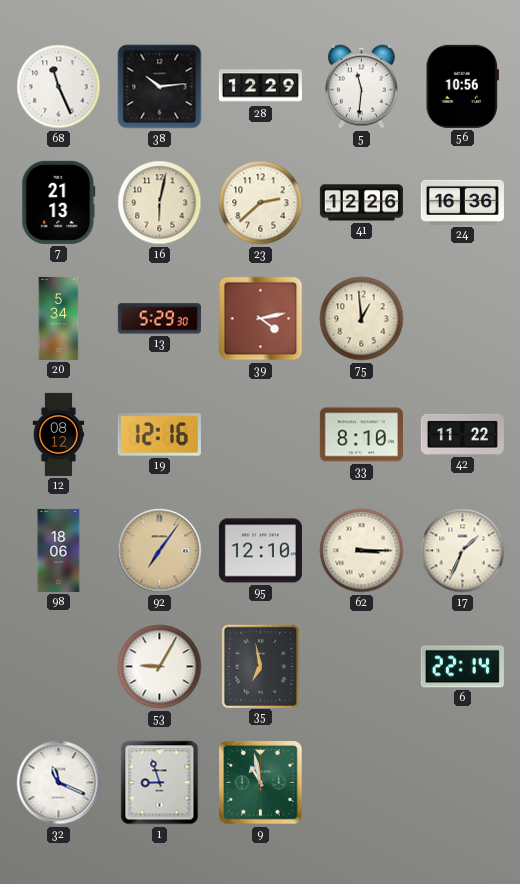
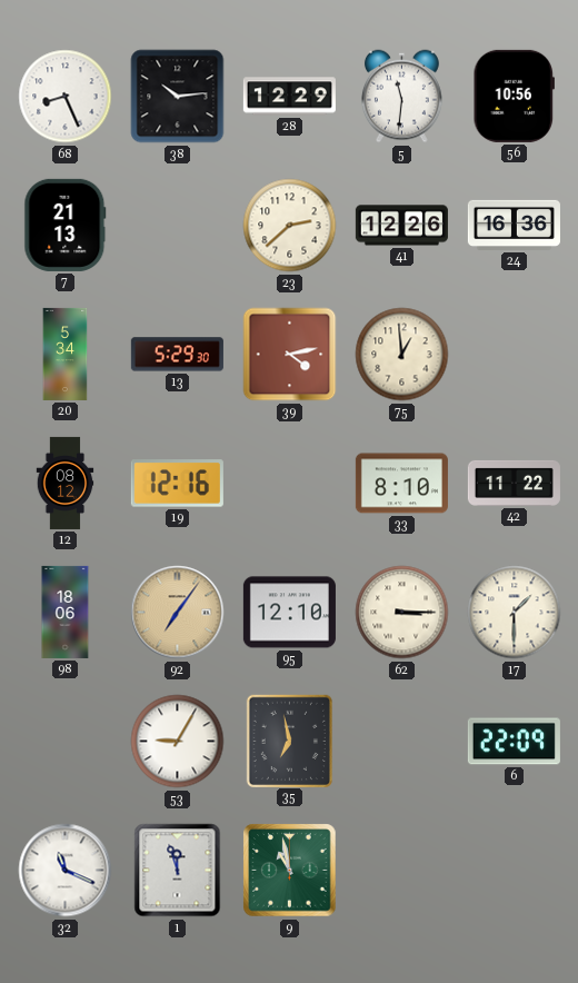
68: 11:26 -> 8:26 (66, 97)
16: 6:02 -> none (160, 203)
17: 1:34 -> 1:30 (515, 613)
6: 22:14 -> 22:09 (514, 742)
1: 8:57 -> 11:57 (178, 871)
